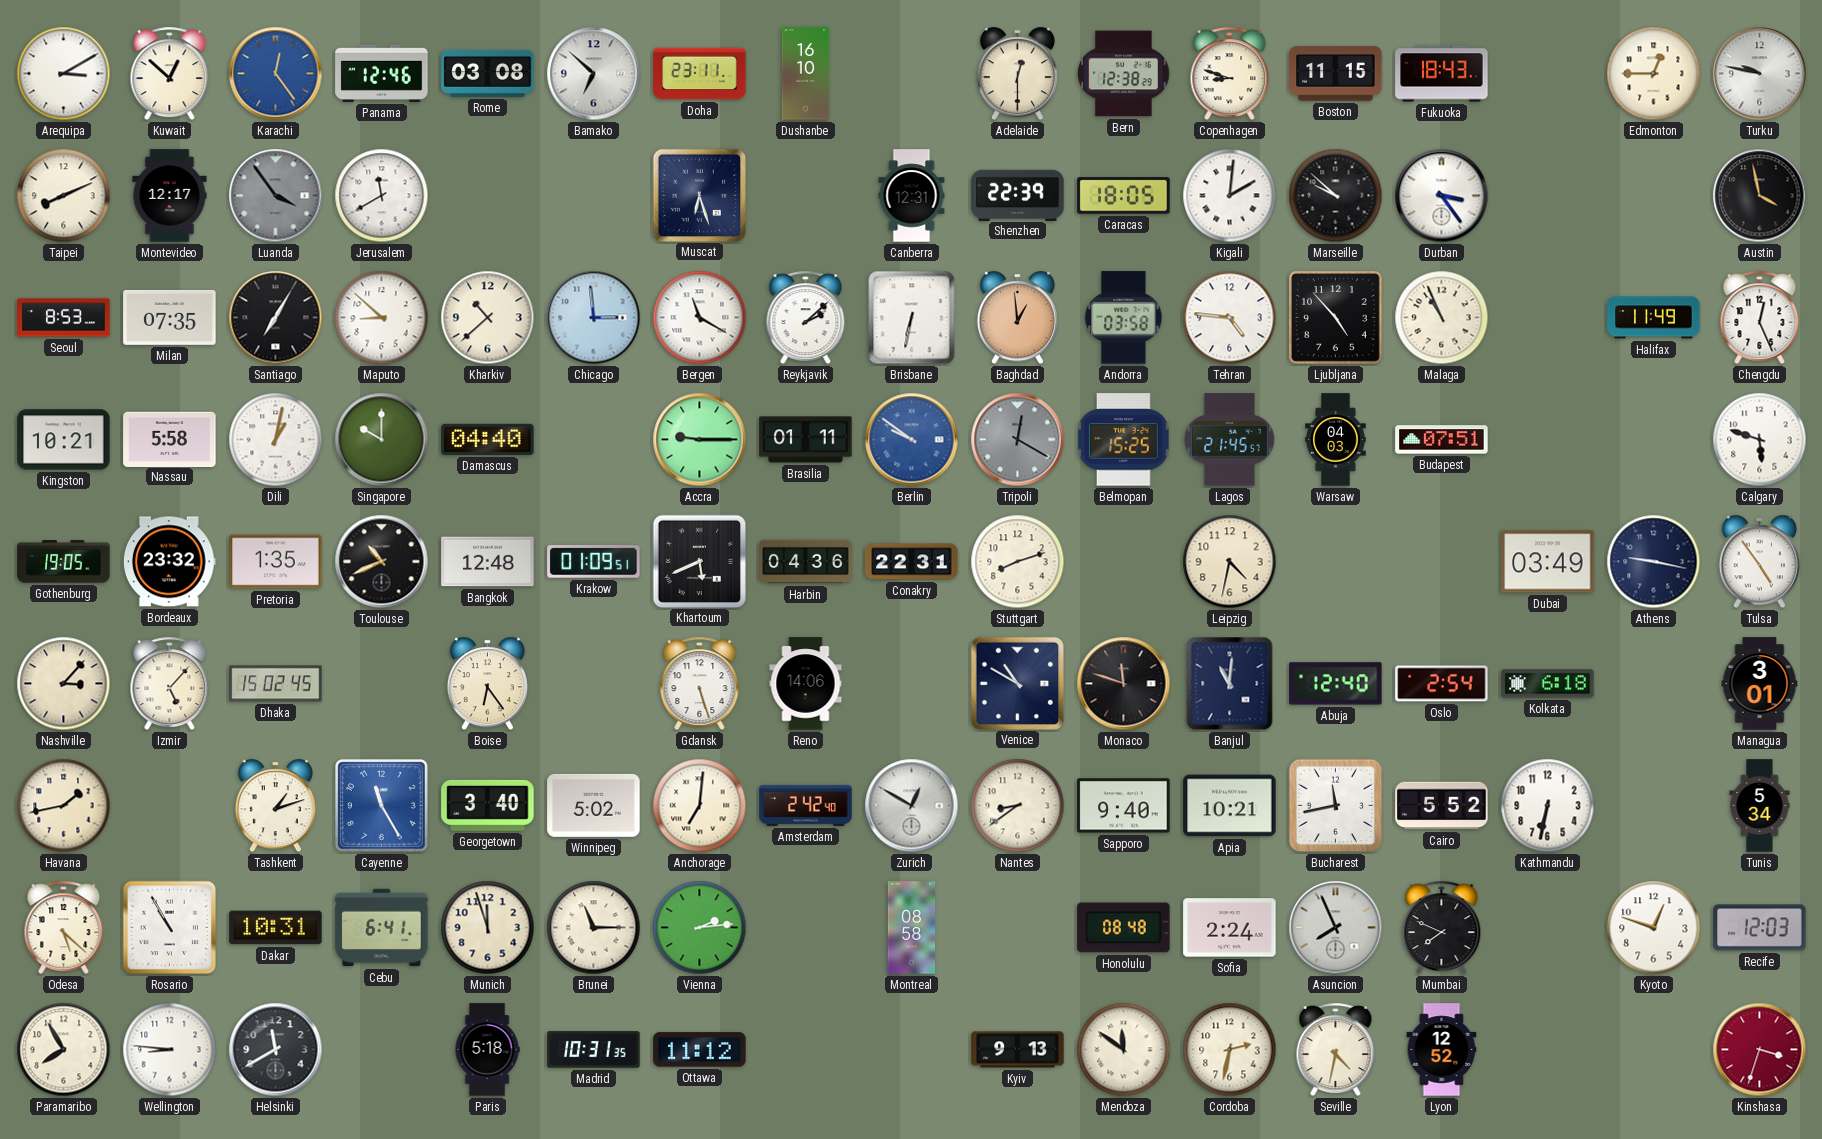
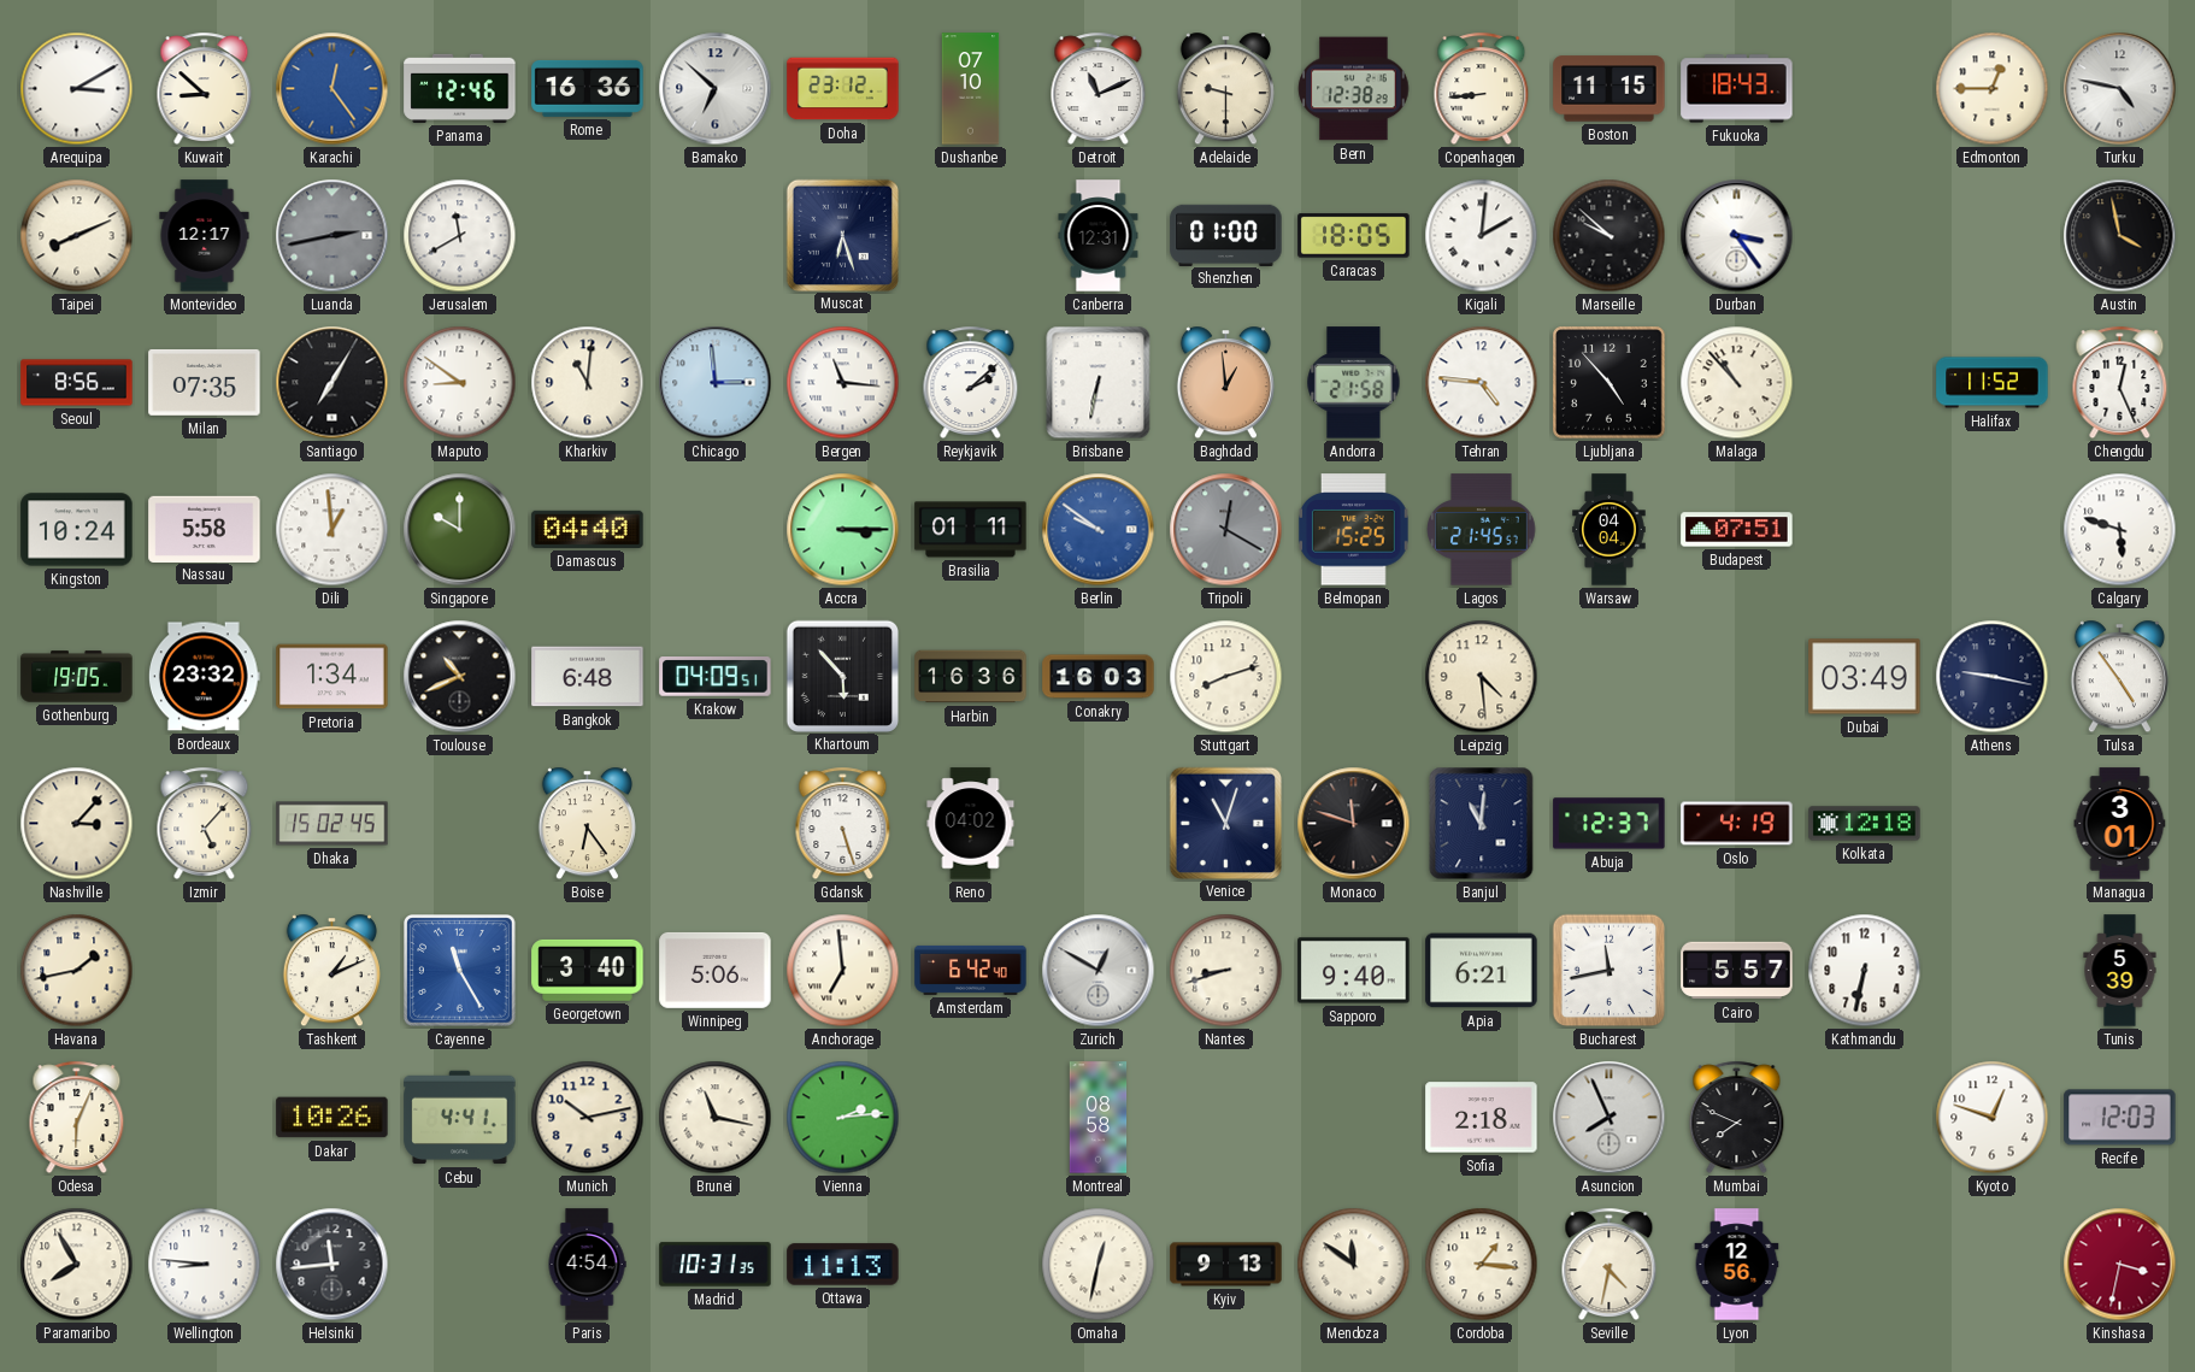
Kuwait: 12:52 -> 8:52 (205, 89)
Rome: 03:08 -> 16:36 (588, 88)
Doha: 23:11 -> 23:12 (843, 89)
Dushanbe: 16:10 -> 07:10 (971, 89)
Detroit: none -> 11:11 (1099, 89)
Adelaide: 12:30 -> 9:30 (1225, 89)
Copenhagen: 8:48 -> 8:44 (1482, 89)
Turku: 9:47 -> 4:47 (2120, 89)
Luanda: 3:54 -> 2:43 (333, 236)
Shenzhen: 22:39 -> 01:00 (1226, 235)
Seoul: 8:53 -> 8:56 (77, 383)
Maputo: 8:52 -> 8:51 (460, 383)
Kharkiv: 10:38 -> 11:01 (588, 383)
Bergen: 11:20 -> 11:16 (843, 383)
Andorra: 03:58 -> 21:58 (1354, 383)
Malaga: 10:56 -> 10:53 (1737, 383)
Halifax: 11:49 -> 11:52 (1993, 383)
Kingston: 10:21 -> 10:24 (77, 530)
Dili: 1:02 -> 12:59 (333, 530)
Accra: 9:15 -> 3:15 (843, 530)
Warsaw: 04:03 -> 04:04 (1610, 530)
Pretoria: 1:35 -> 1:34 (333, 677)
Bangkok: 12:48 -> 6:48 (588, 677)
Krakow: 01:09 -> 04:09 (716, 677)
Khartoum: 5:41 -> 5:53 (842, 676)
Harbin: 04:36 -> 16:36 (971, 677)
Conakry: 22:31 -> 16:03 (1099, 677)
Leipzig: 4:32 -> 4:29 (1482, 677)
Reno: 14:06 -> 04:02 (971, 824)
Venice: 10:50 -> 11:03 (1225, 823)
Abuja: 12:40 -> 12:37 (1610, 824)
Oslo: 2:54 -> 4:19 (1737, 824)
Kolkata: 6:18 -> 12:18 (1865, 824)
Tashkent: 1:12 -> 1:11 (331, 971)
Winnipeg: 5:02 -> 5:06 (716, 970)
Anchorage: 7:01 -> 6:59 (843, 971)
Amsterdam: 2:42 -> 6:42 (971, 970)
Nantes: 8:39 -> 8:42 (1226, 971)
Apia: 10:21 -> 6:21 (1482, 971)
Cairo: 5:52 -> 5:57 (1737, 971)
Tunis: 5:34 -> 5:39 (2120, 971)
Odesa: 5:22 -> 6:04 (77, 1118)
Rosario: 10:55 -> none (170, 928)
Dakar: 10:31 -> 10:26 (333, 1118)
Cebu: 6:41 -> 4:41 (460, 1118)
Munich: 11:57 -> 10:13 (588, 1118)
Brunei: 11:15 -> 11:17 (716, 1118)
Honolulu: 08:48 -> none (1124, 928)
Sofia: 2:24 -> 2:18 (1482, 1118)
Helsinki: 11:40 -> 11:44 (333, 1265)
Paris: 5:18 -> 4:54 (587, 1265)
Ottawa: 11:12 -> 11:13 (843, 1265)
Omaha: none -> 12:32 (1099, 1265)
Cordoba: 2:32 -> 1:16 (1482, 1265)
Lyon: 12:52 -> 12:56 (1737, 1265)
Kinshasa: 3:33 -> 3:32 (2120, 1265)
